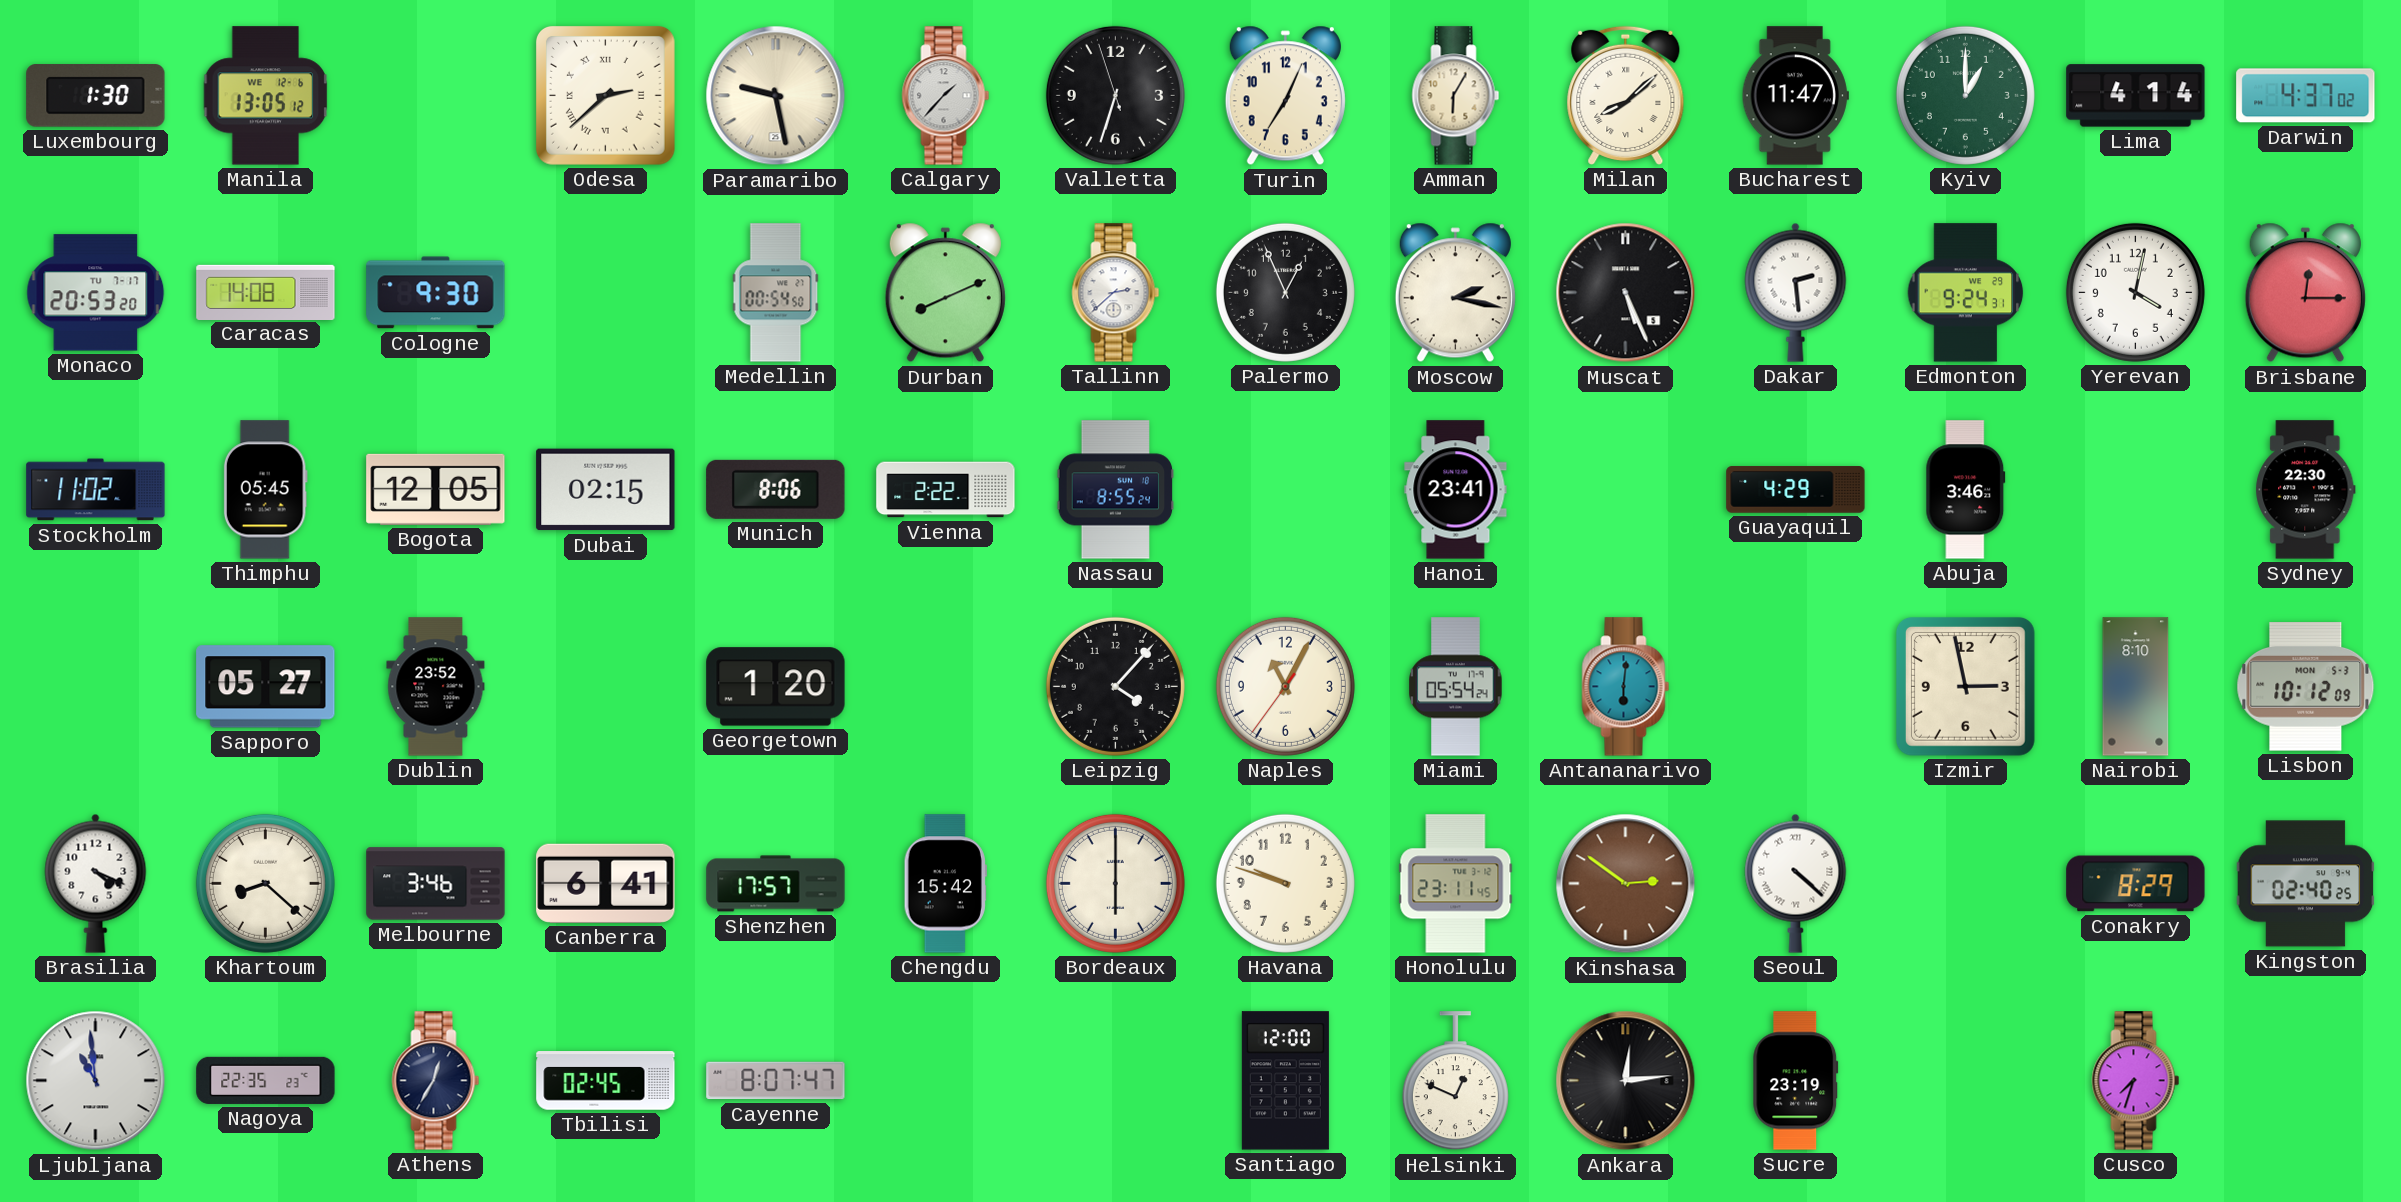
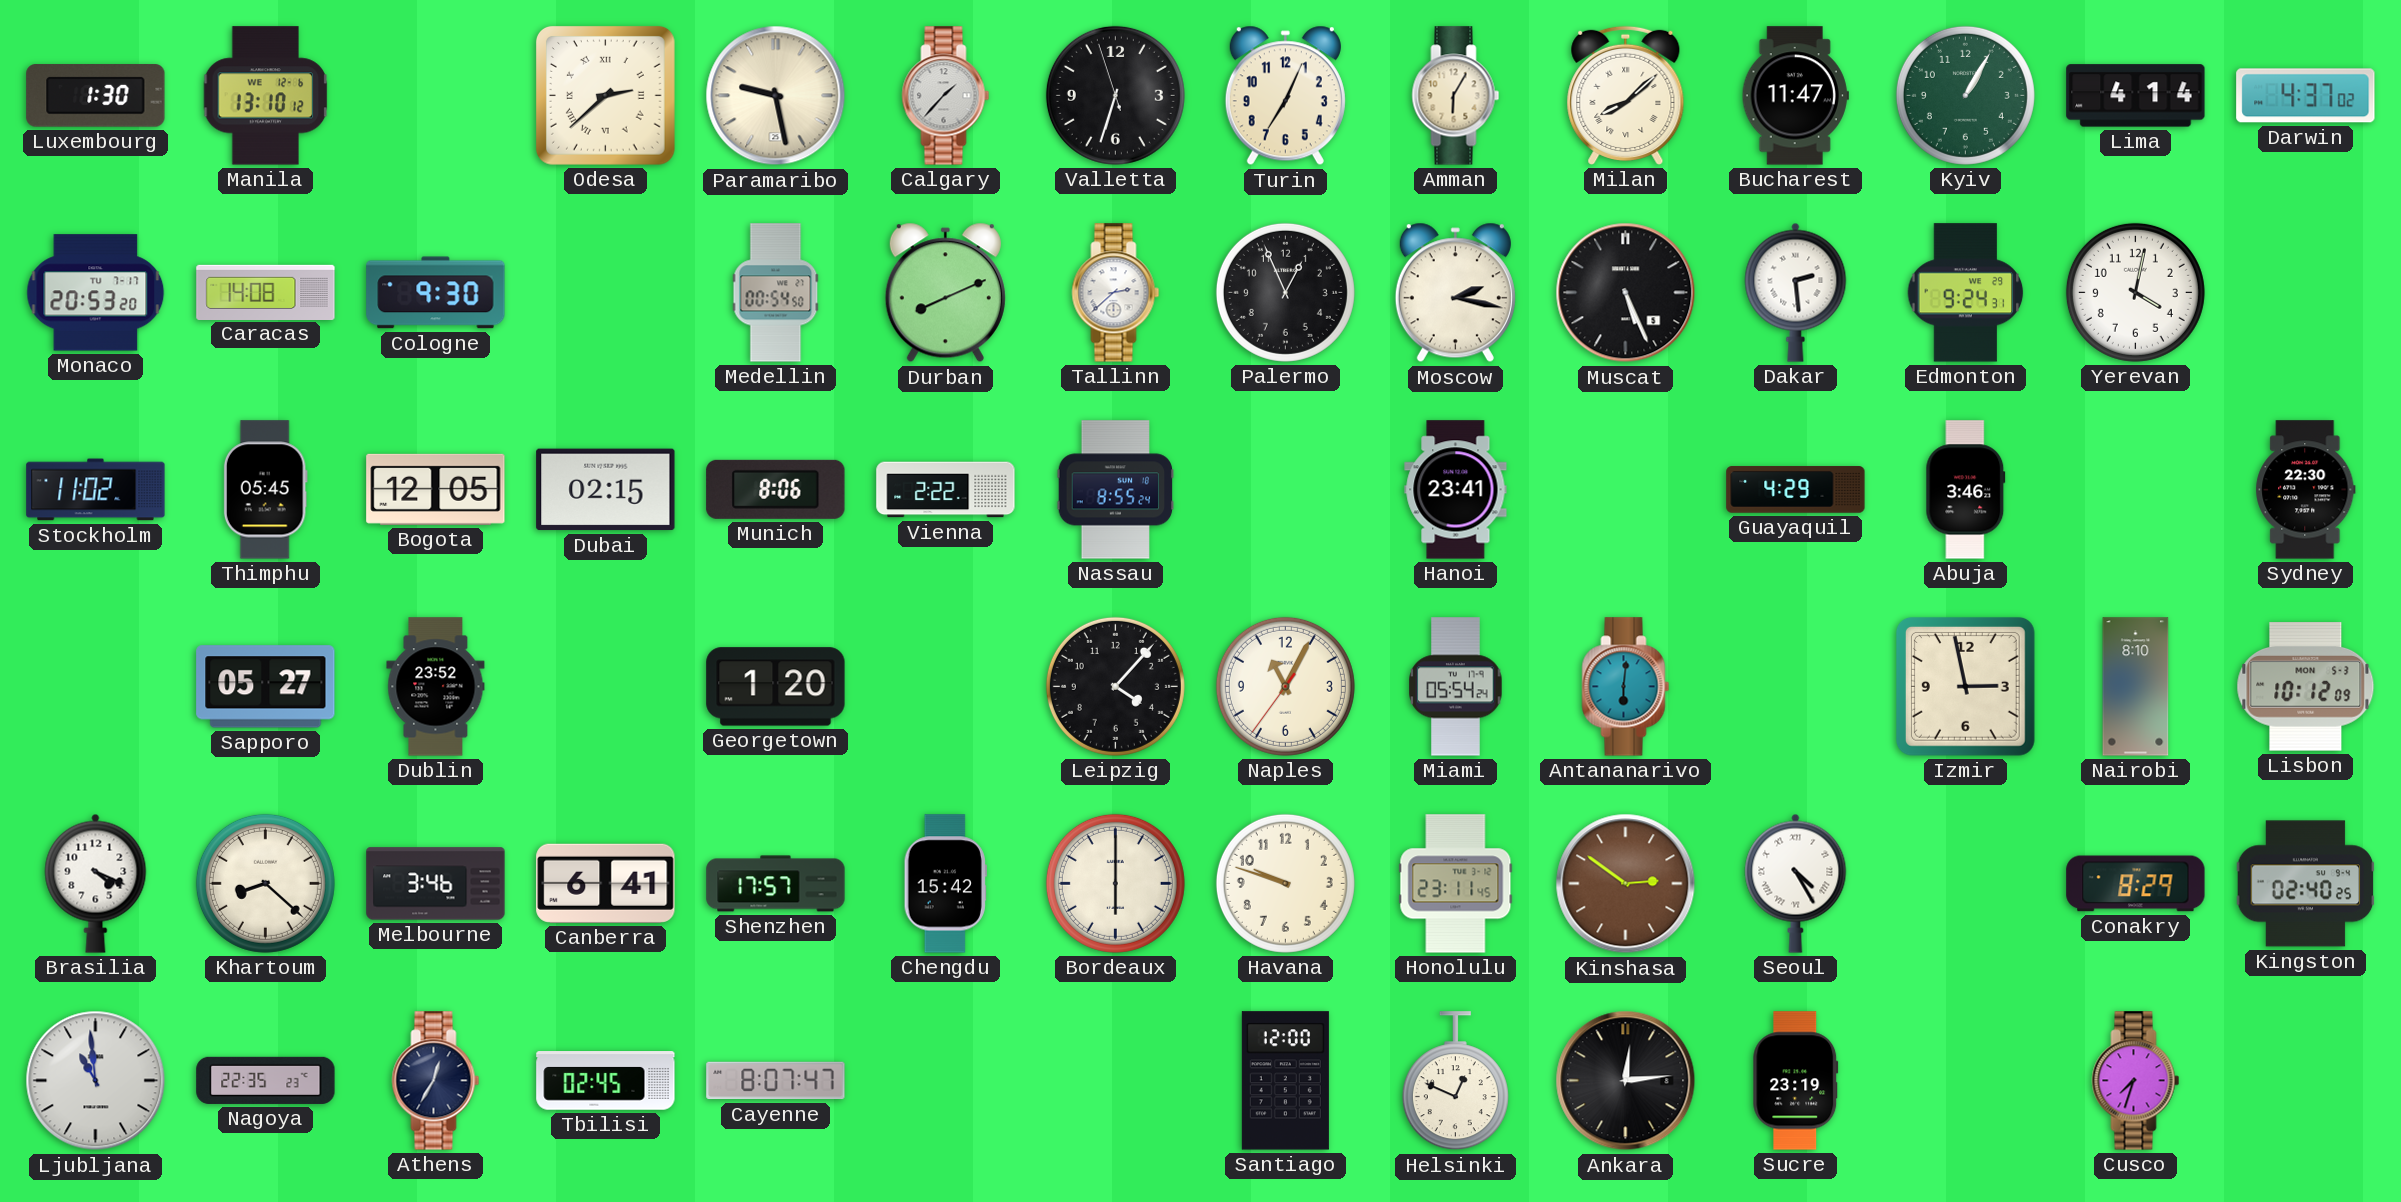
Manila: 13:05 -> 13:10 (266, 96)
Kyiv: 1:00 -> 1:05 (1965, 95)
Brisbane: 12:15 -> none (2305, 293)
Seoul: 4:22 -> 4:25 (1796, 883)
